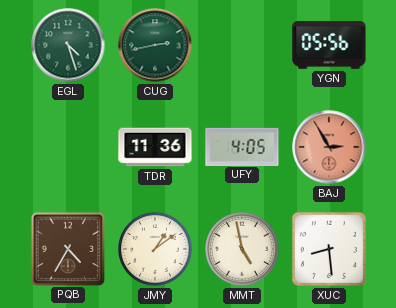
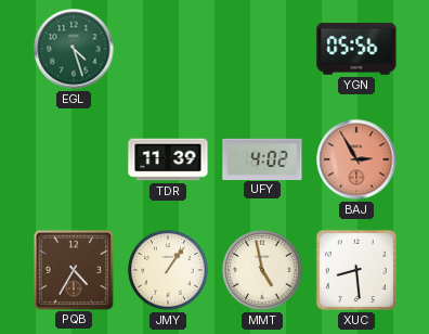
CUG: 2:43 -> none (155, 45)
TDR: 11:36 -> 11:39 (168, 159)
UFY: 4:05 -> 4:02 (262, 158)
JMY: 1:09 -> 1:06 (168, 270)
